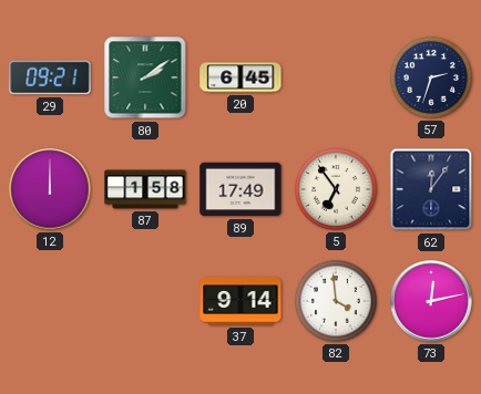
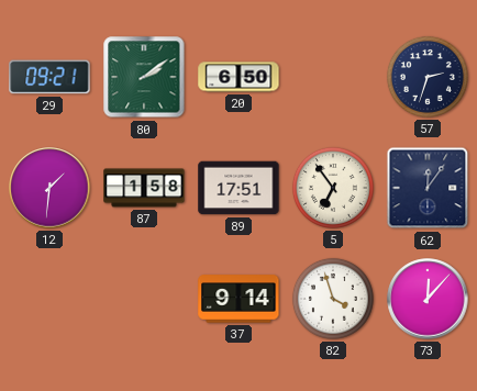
20: 6:45 -> 6:50 (239, 77)
12: 12:00 -> 1:31 (49, 188)
89: 17:49 -> 17:51 (239, 188)
82: 3:59 -> 3:57 (333, 299)
73: 12:13 -> 12:07 (428, 299)
